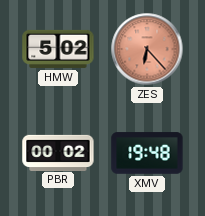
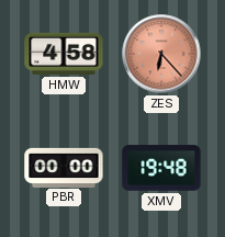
HMW: 5:02 -> 4:58 (64, 54)
PBR: 00:02 -> 00:00 (64, 167)
